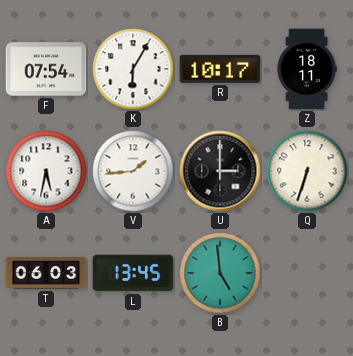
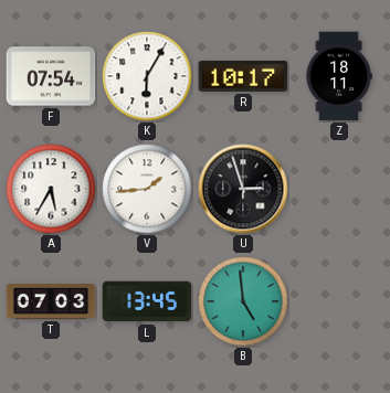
A: 5:32 -> 5:35 (51, 189)
U: 3:00 -> 2:57 (243, 189)
Q: 6:33 -> none (307, 171)
T: 06:03 -> 07:03 (51, 301)
